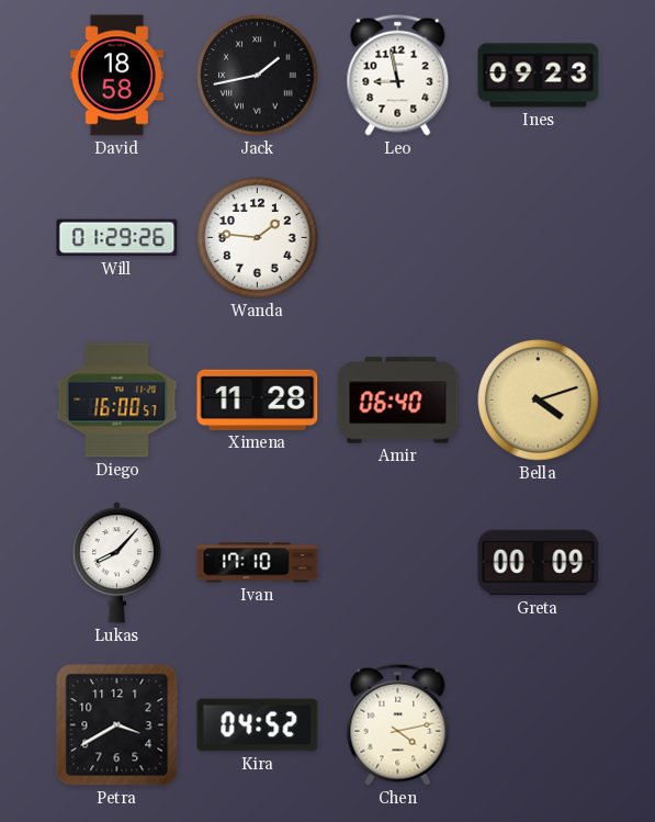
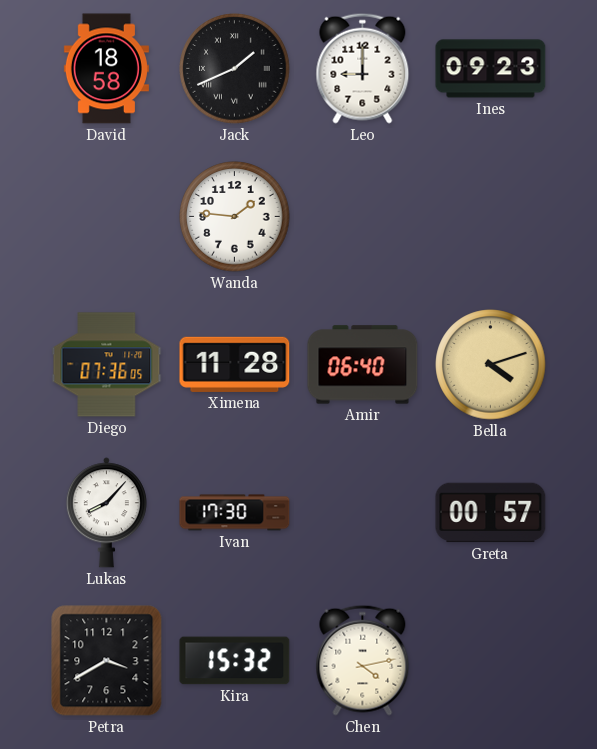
Jack: 1:43 -> 1:41 (235, 69)
Leo: 8:58 -> 9:00 (363, 68)
Will: 01:29 -> none (117, 238)
Diego: 16:00 -> 07:36 (107, 365)
Ivan: 17:10 -> 17:30 (235, 513)
Greta: 00:09 -> 00:57 (491, 513)
Kira: 04:52 -> 15:32 (235, 661)
